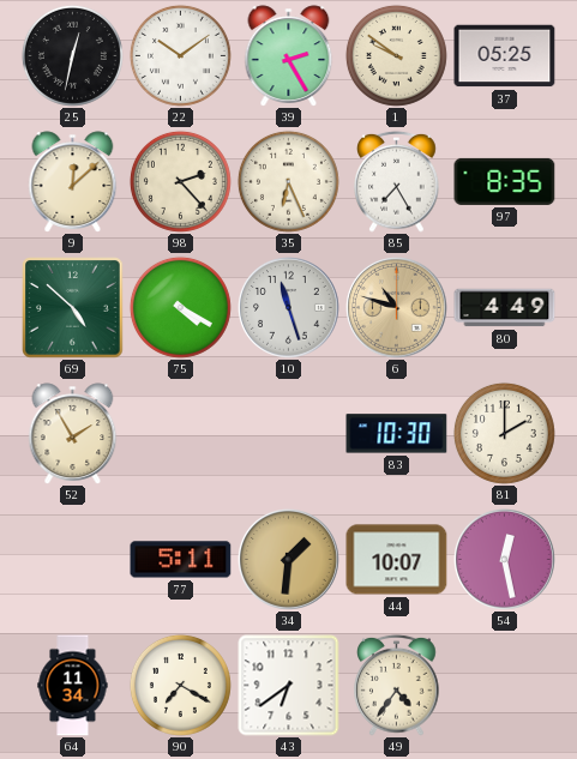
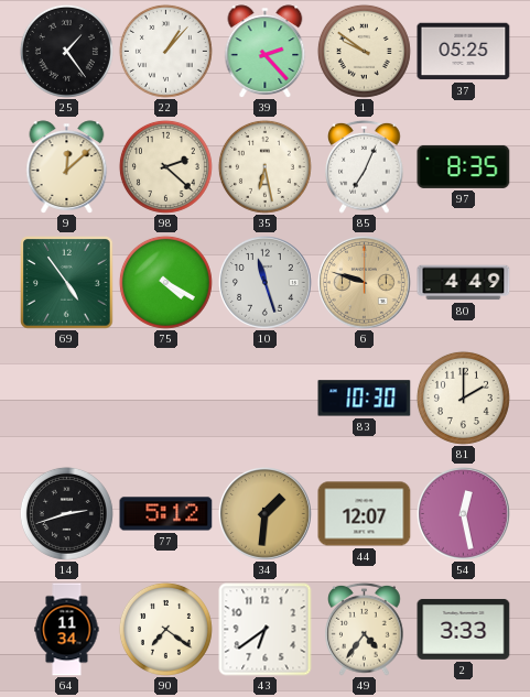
25: 12:32 -> 1:24 (66, 51)
22: 10:09 -> 1:07 (165, 51)
39: 2:25 -> 2:23 (266, 52)
98: 2:23 -> 2:22 (165, 166)
35: 6:26 -> 6:28 (264, 166)
85: 7:25 -> 7:04 (365, 166)
69: 4:52 -> 4:54 (67, 283)
6: 10:48 -> 9:48 (365, 283)
52: 1:55 -> none (73, 434)
14: none -> 2:42 (66, 513)
77: 5:11 -> 5:12 (166, 514)
44: 10:07 -> 12:07 (365, 514)
90: 7:20 -> 7:21 (165, 629)
2: none -> 3:33 (464, 629)
